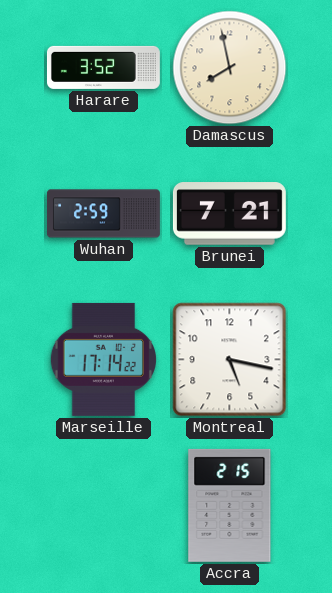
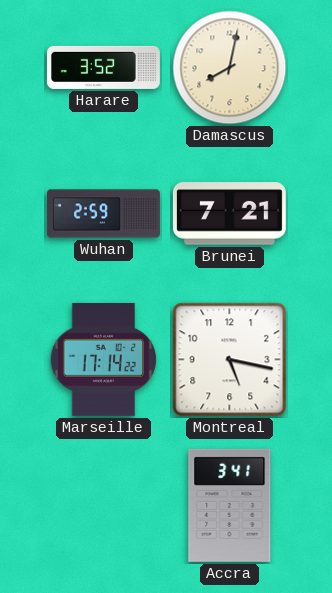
Damascus: 7:58 -> 8:02 (230, 68)
Accra: 2:15 -> 3:41 (230, 505)
